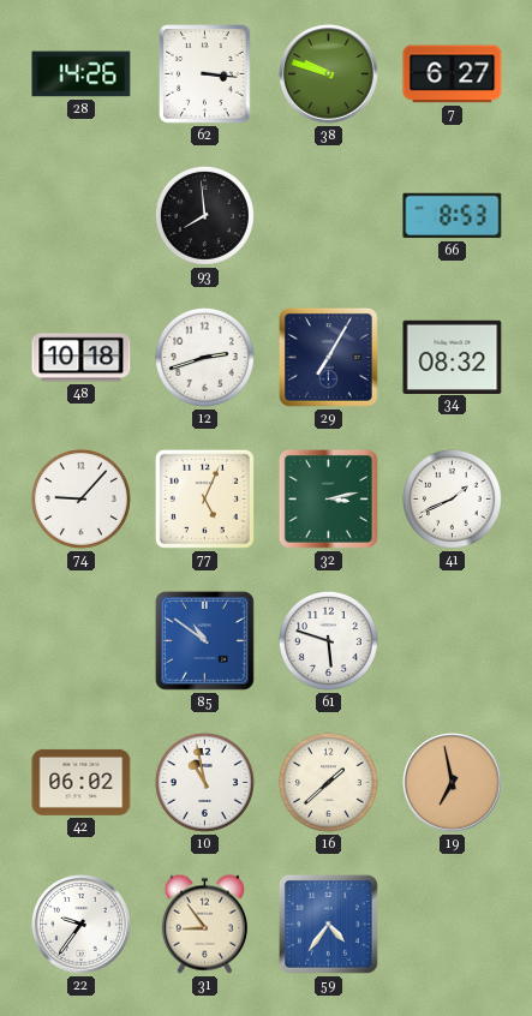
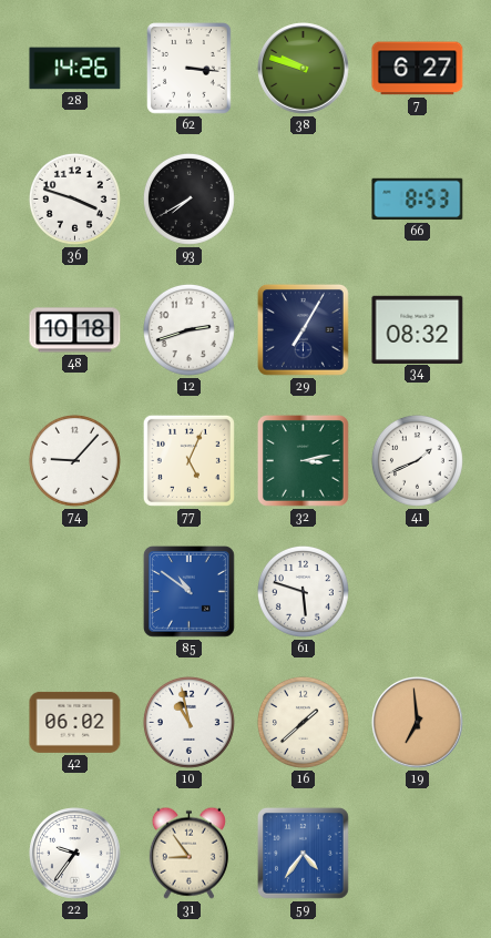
36: none -> 3:48 (74, 198)
93: 7:59 -> 7:40 (188, 198)
19: 6:58 -> 6:59 (418, 723)
